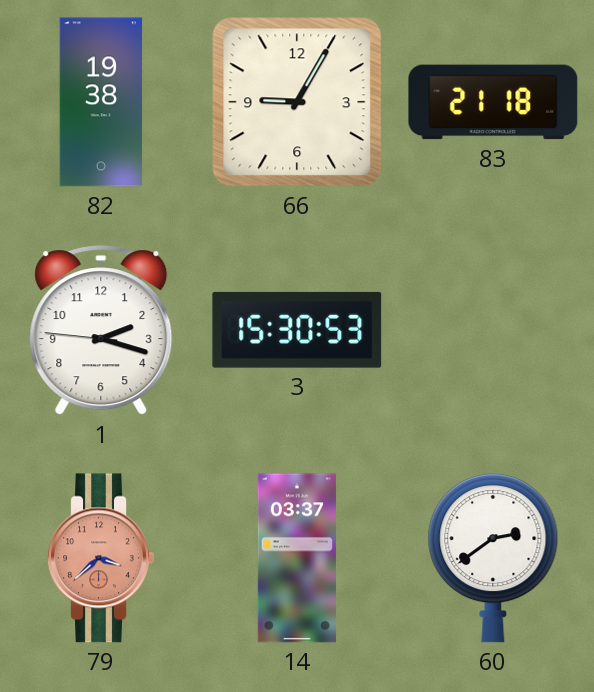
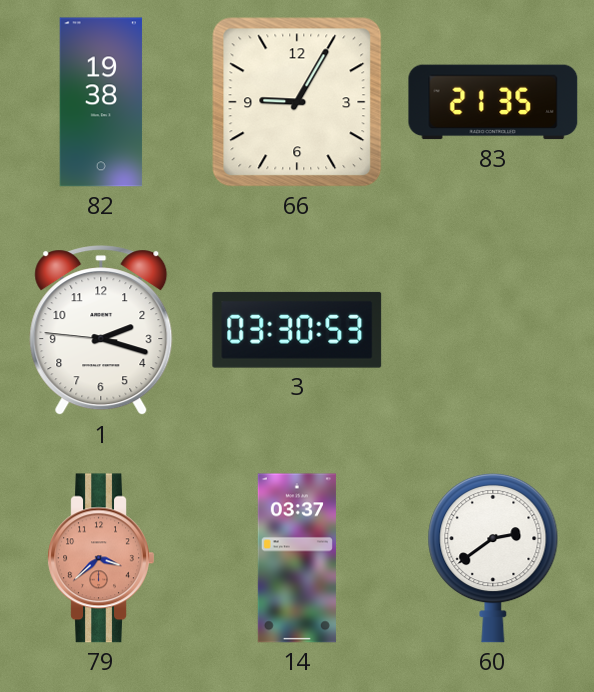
83: 21:18 -> 21:35 (493, 102)
3: 15:30 -> 03:30 (297, 330)
